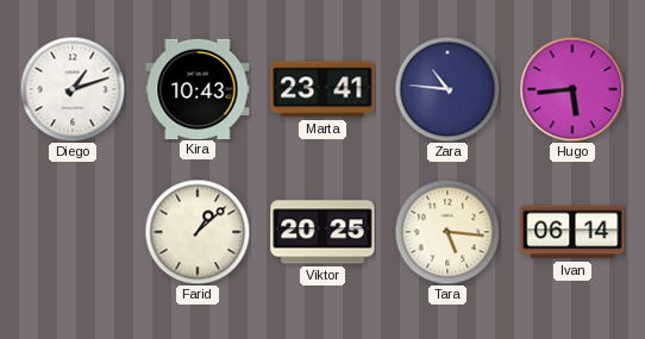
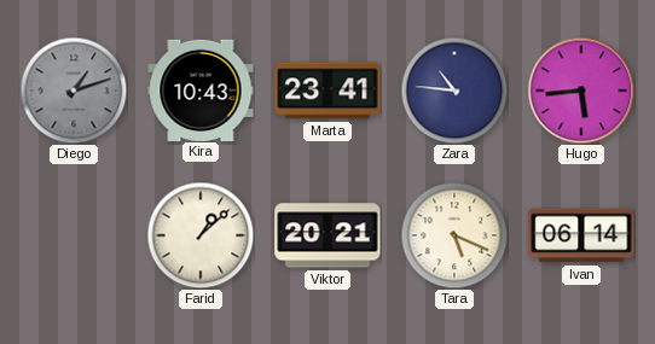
Diego dial: white -> grey (74, 91)
Viktor: 20:25 -> 20:21 (327, 235)
Tara: 5:16 -> 5:19 (454, 235)
